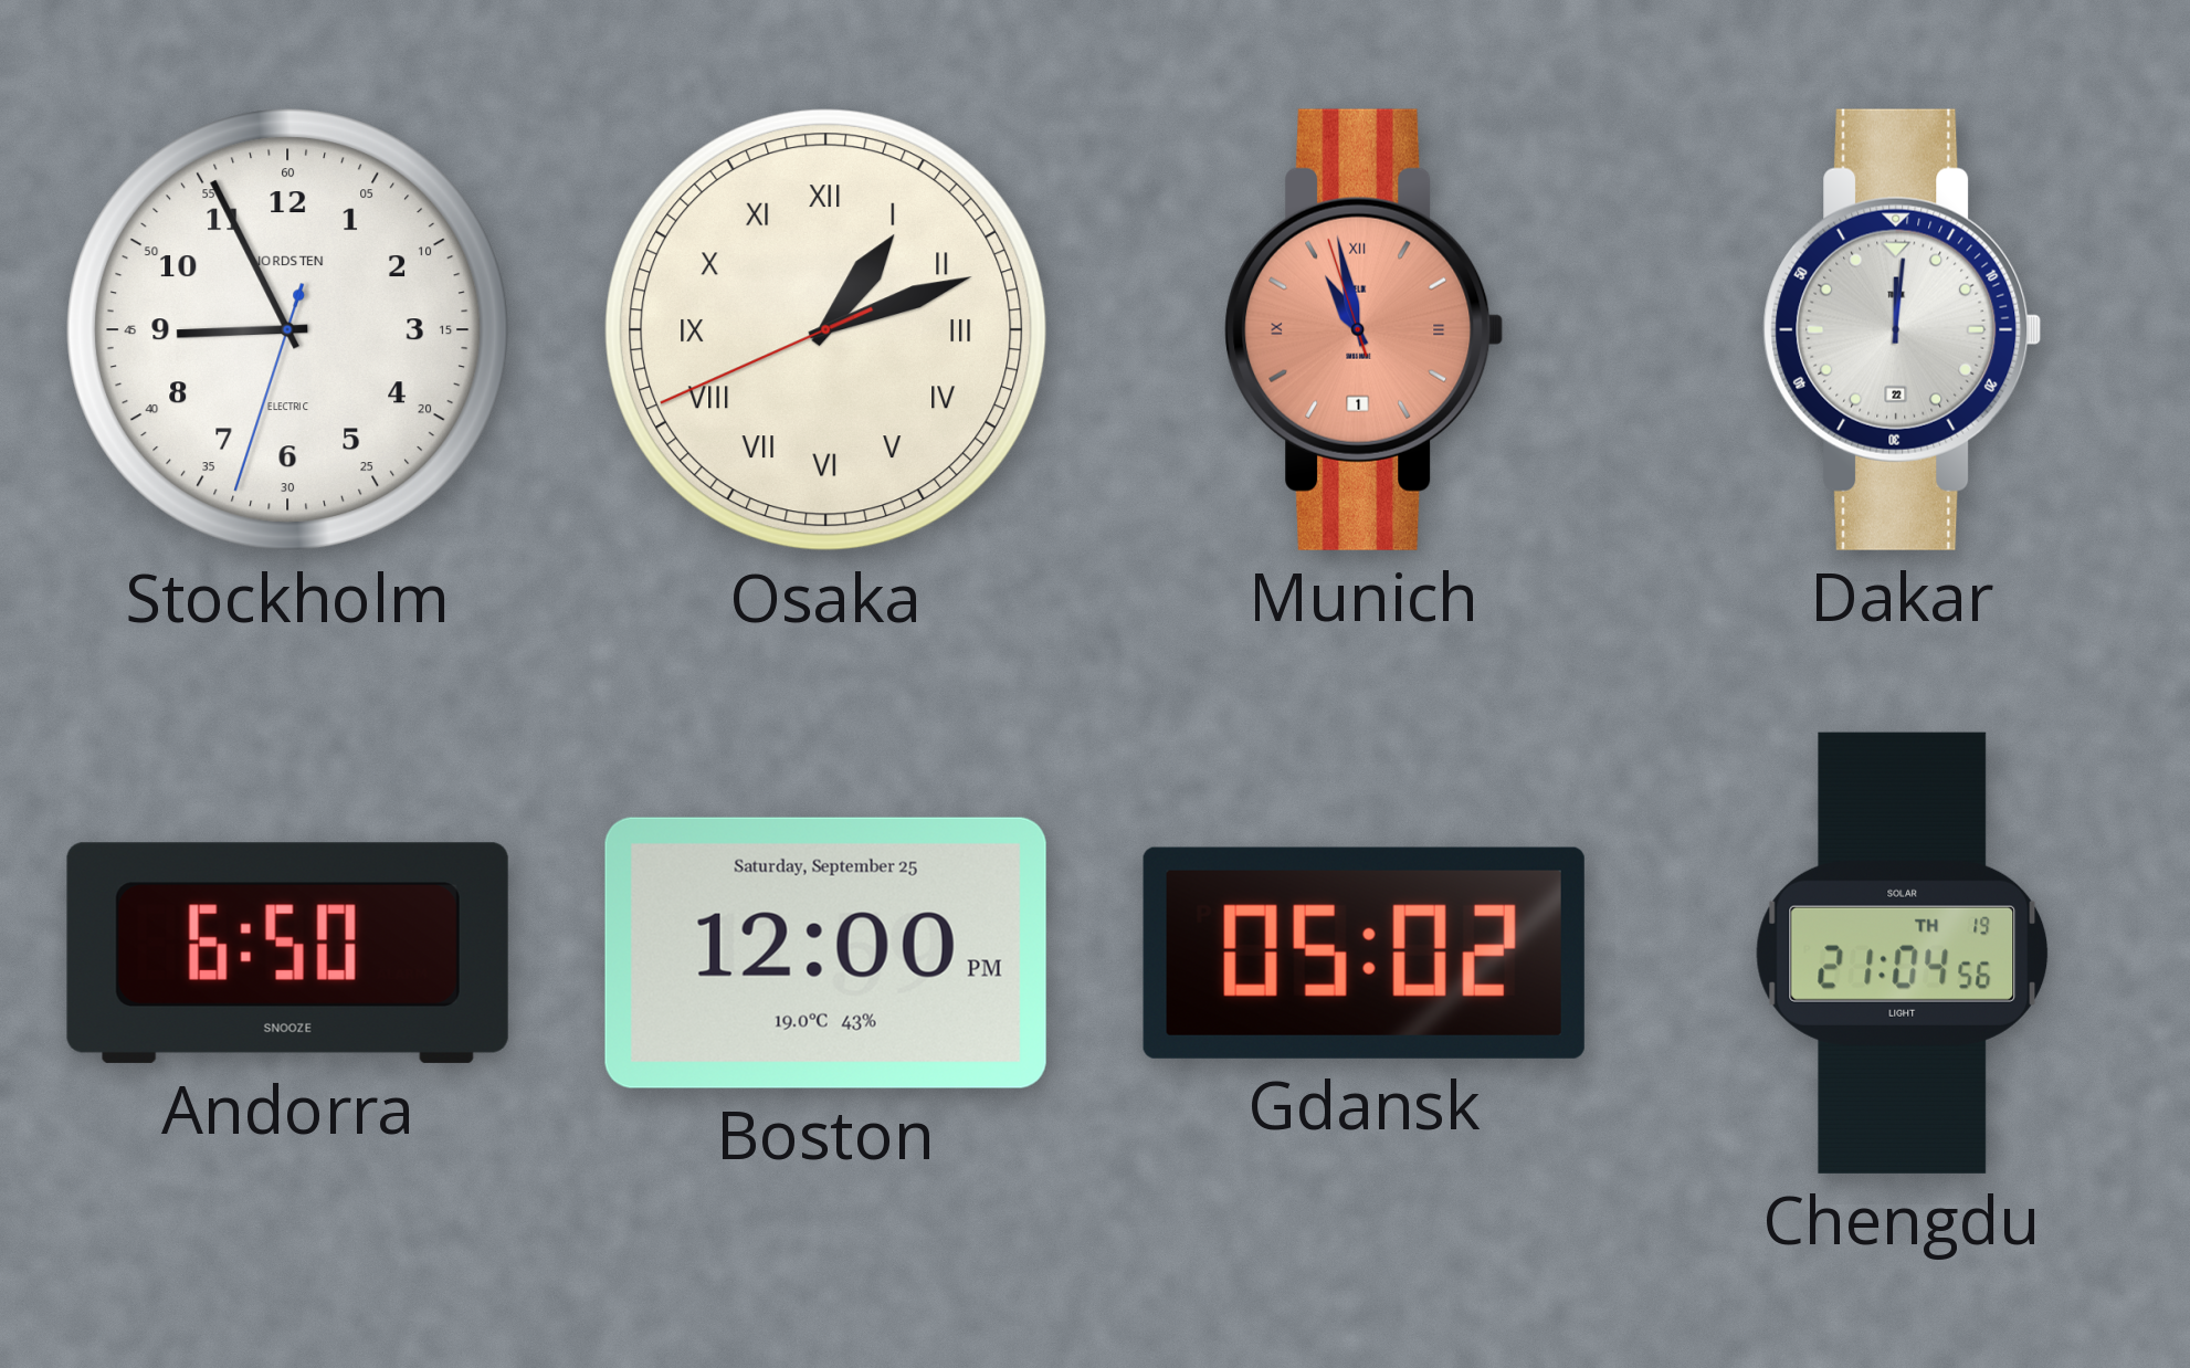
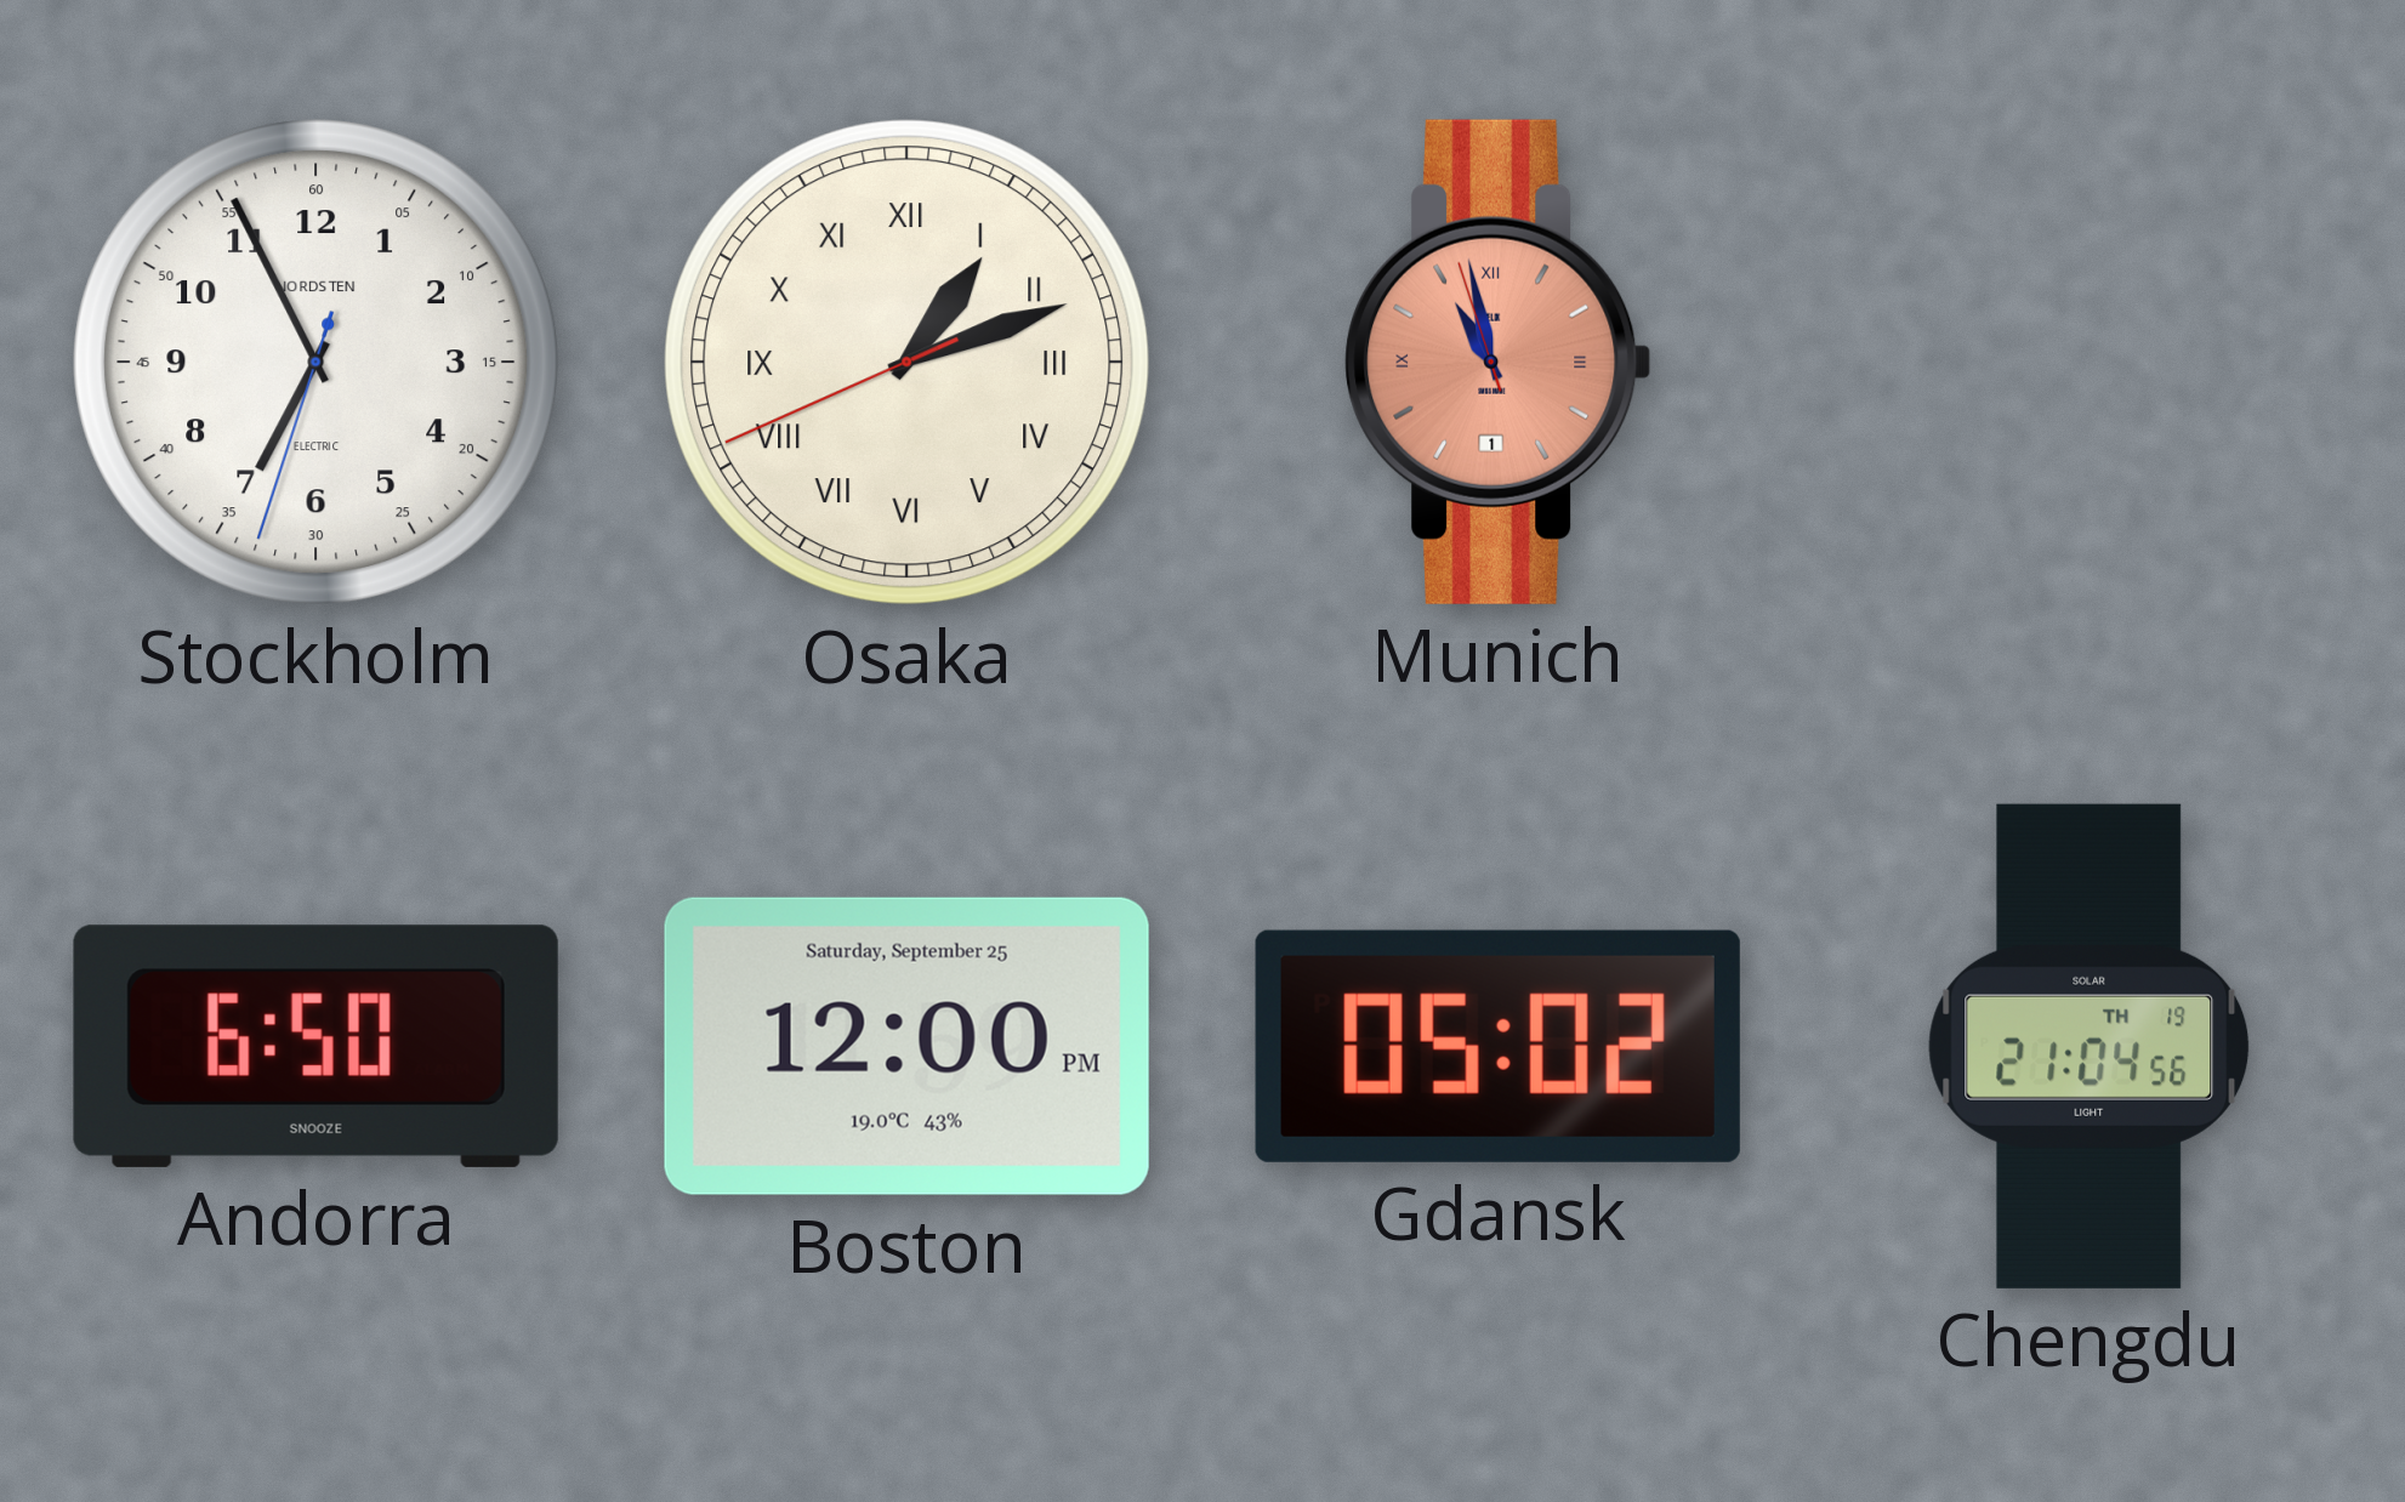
Stockholm: 8:55 -> 6:55 (317, 363)
Dakar: 12:01 -> none (1903, 329)
